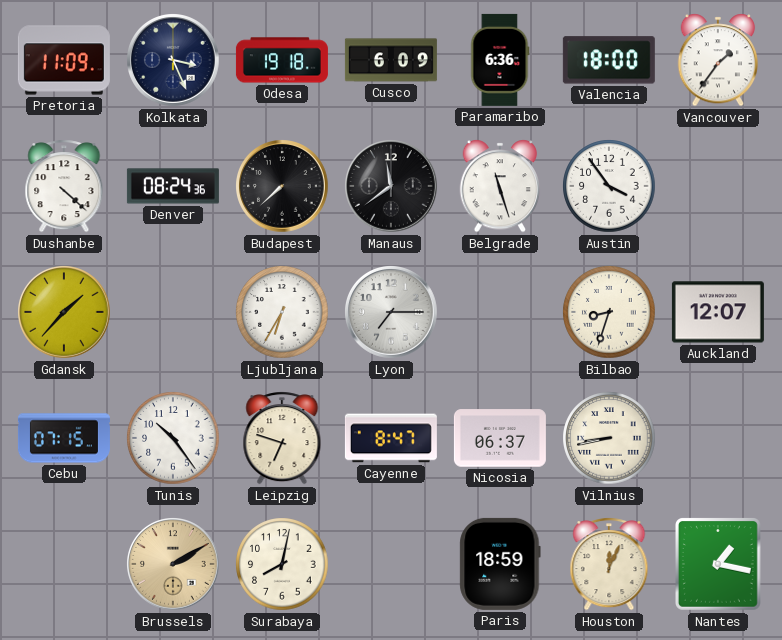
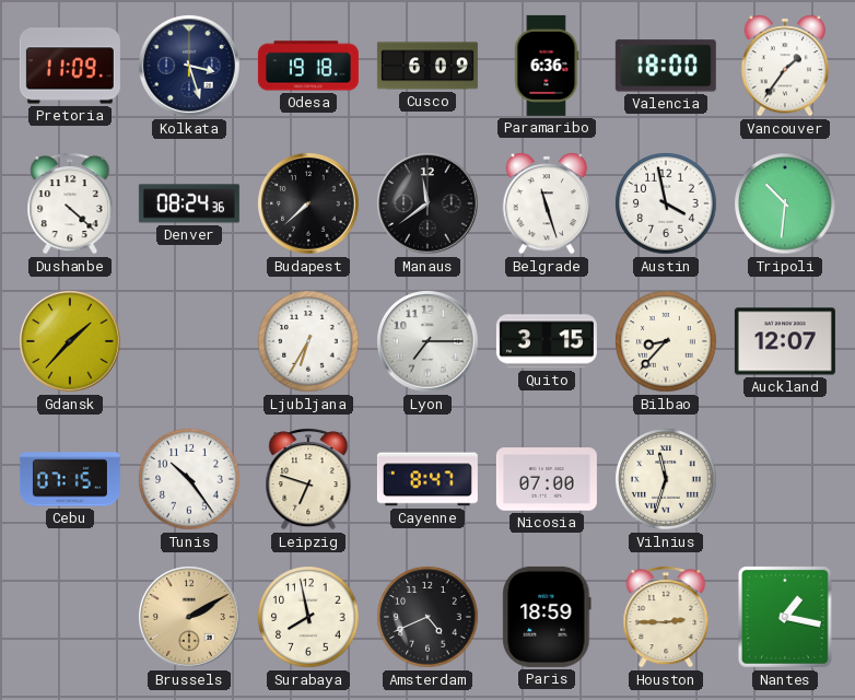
Kolkata: 3:26 -> 3:27 (190, 67)
Austin: 3:54 -> 3:58 (666, 203)
Tripoli: none -> 10:31 (785, 203)
Quito: none -> 3:15 (547, 341)
Bilbao: 8:33 -> 8:37 (666, 341)
Nicosia: 06:37 -> 07:00 (547, 479)
Vilnius: 8:43 -> 11:33 (666, 479)
Surabaya: 8:02 -> 7:58 (308, 617)
Amsterdam: none -> 4:41 (427, 617)
Houston: 12:04 -> 2:45 (666, 617)
